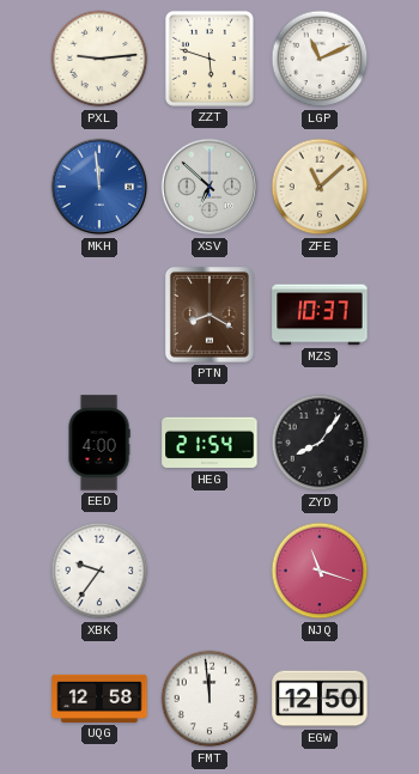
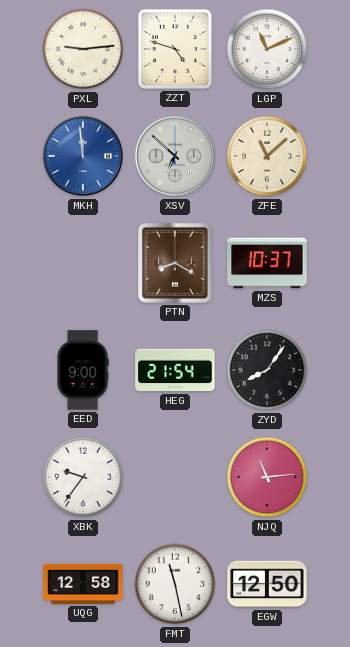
ZZT: 5:48 -> 4:48 (175, 49)
EED: 4:00 -> 9:00 (83, 370)
NJQ: 11:18 -> 11:14 (267, 477)
FMT: 11:59 -> 11:28 (175, 584)
